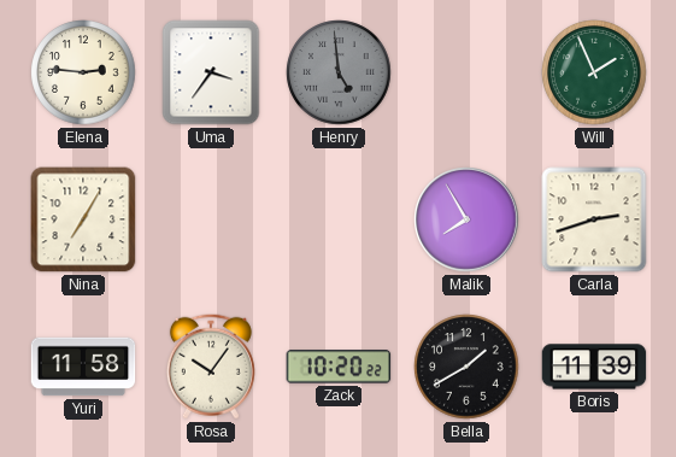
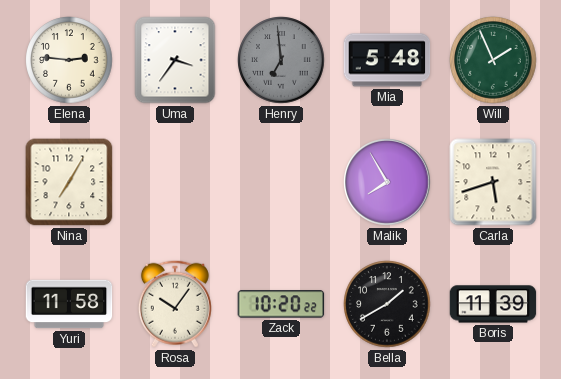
Henry: 4:59 -> 6:59 (281, 60)
Mia: none -> 5:48 (387, 60)
Carla: 2:42 -> 5:42 (493, 182)
